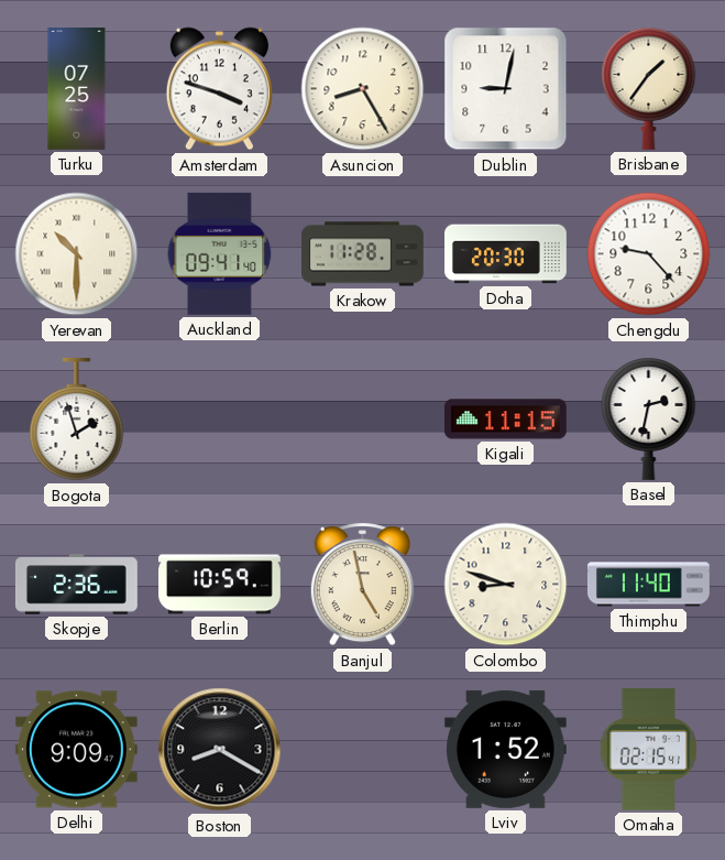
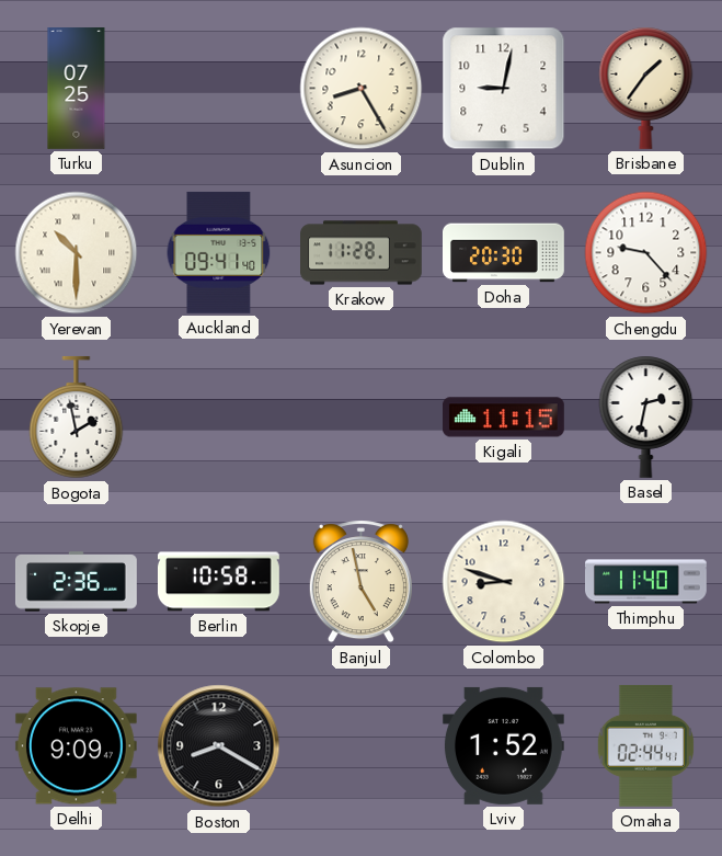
Amsterdam: 3:48 -> none (219, 89)
Bogota: 1:57 -> 1:58 (77, 418)
Berlin: 10:59 -> 10:58 (219, 582)
Omaha: 02:15 -> 02:44 (645, 745)
